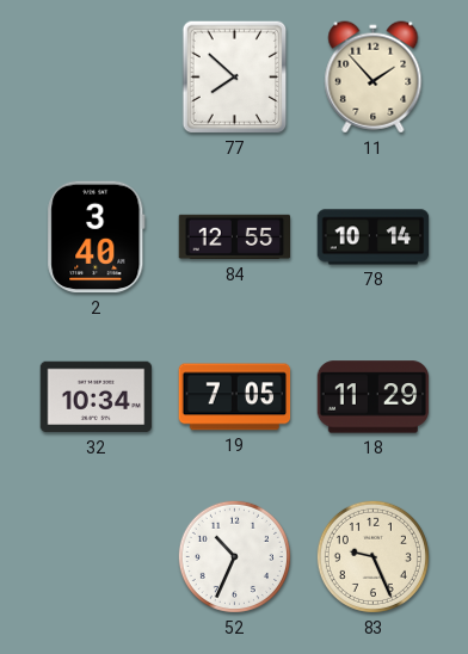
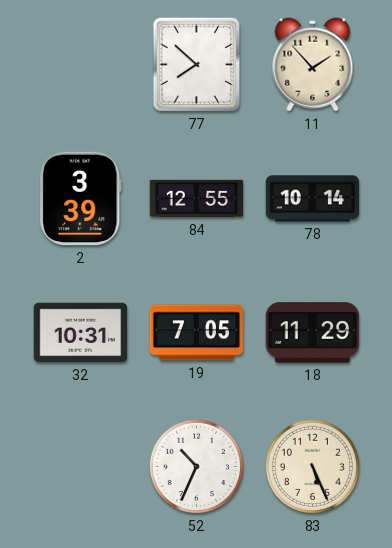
2: 3:40 -> 3:39 (81, 199)
32: 10:34 -> 10:31 (81, 333)
83: 9:26 -> 5:26 (312, 466)
